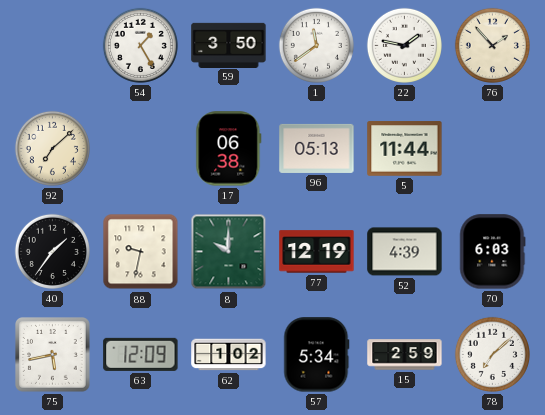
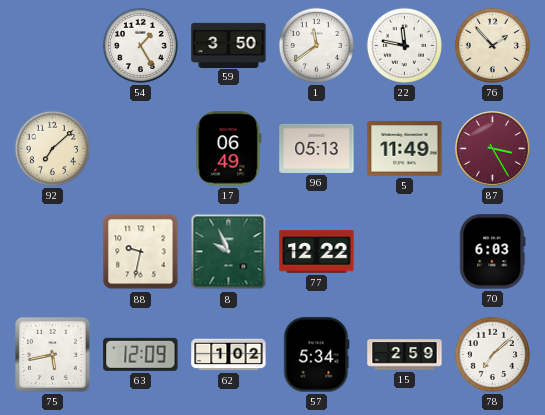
22: 1:47 -> 11:47 (404, 45)
17: 06:38 -> 06:49 (229, 149)
5: 11:44 -> 11:49 (405, 149)
87: none -> 3:25 (493, 149)
40: 1:36 -> none (52, 251)
8: 10:00 -> 9:56 (229, 252)
77: 12:19 -> 12:22 (317, 252)
52: 4:39 -> none (405, 252)
